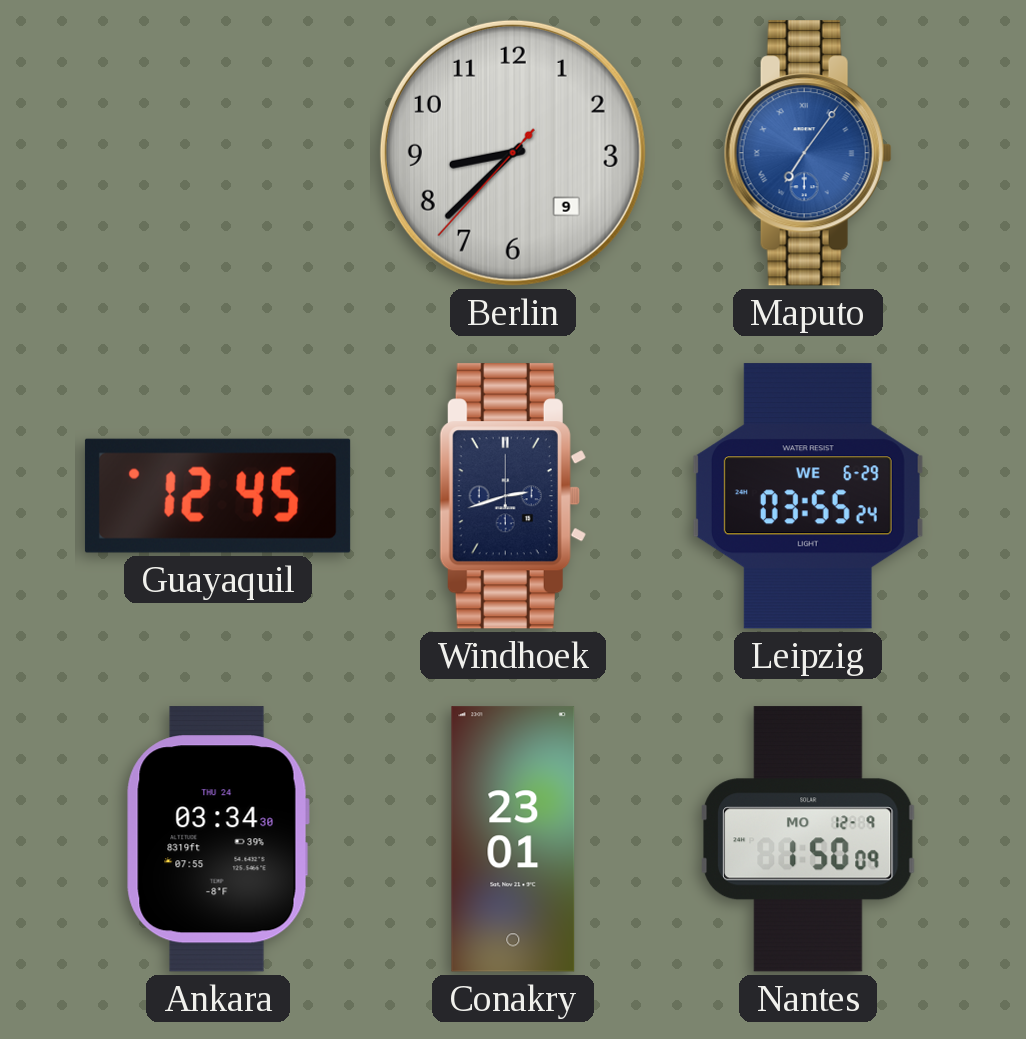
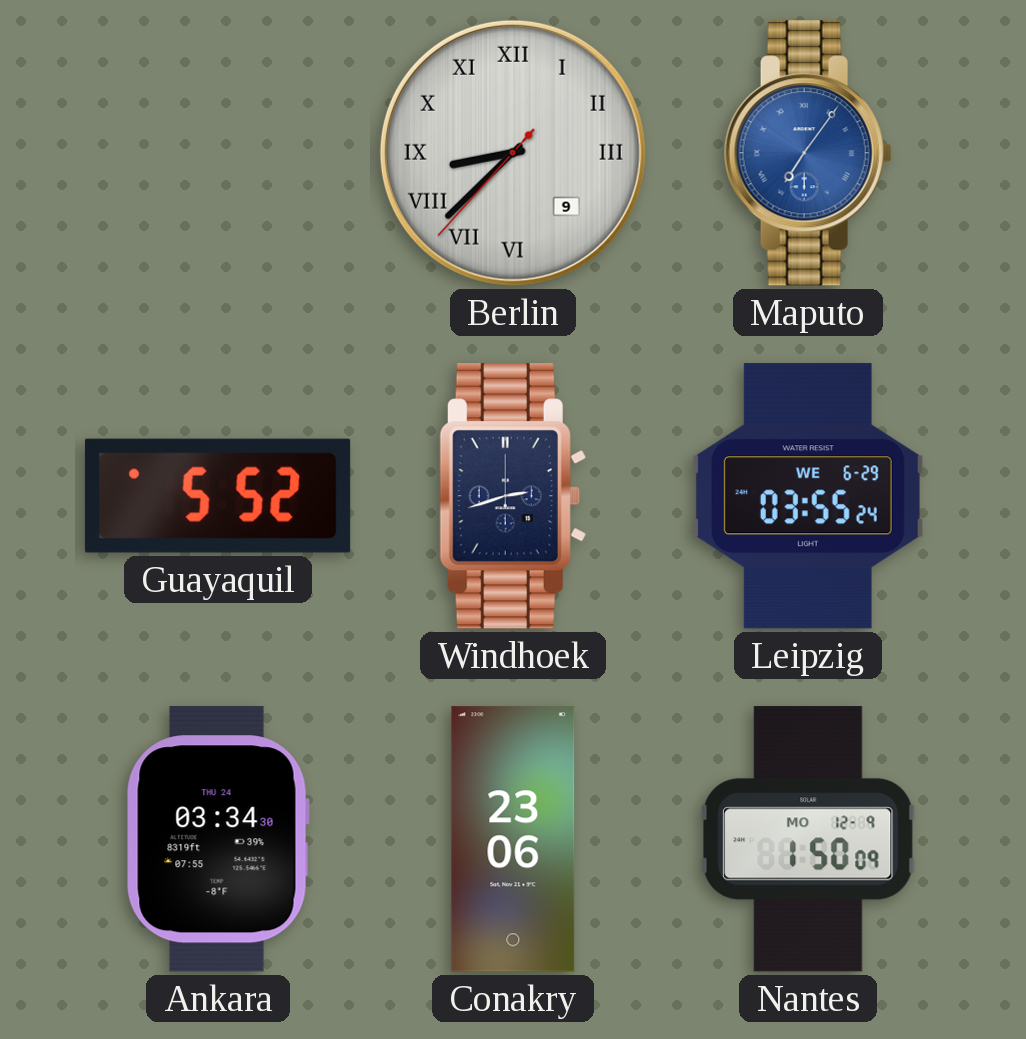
Berlin numerals: Arabic -> Roman (513, 153)
Guayaquil: 12:45 -> 5:52 (218, 496)
Conakry: 23:01 -> 23:06 (513, 839)
